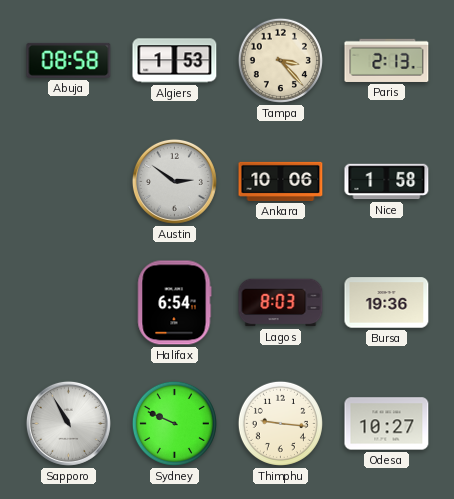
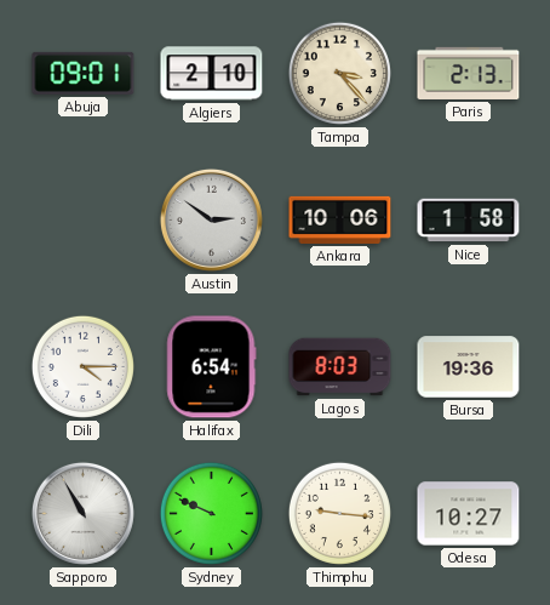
Abuja: 08:58 -> 09:01 (84, 73)
Algiers: 1:53 -> 2:10 (212, 74)
Dili: none -> 4:15 (82, 366)
